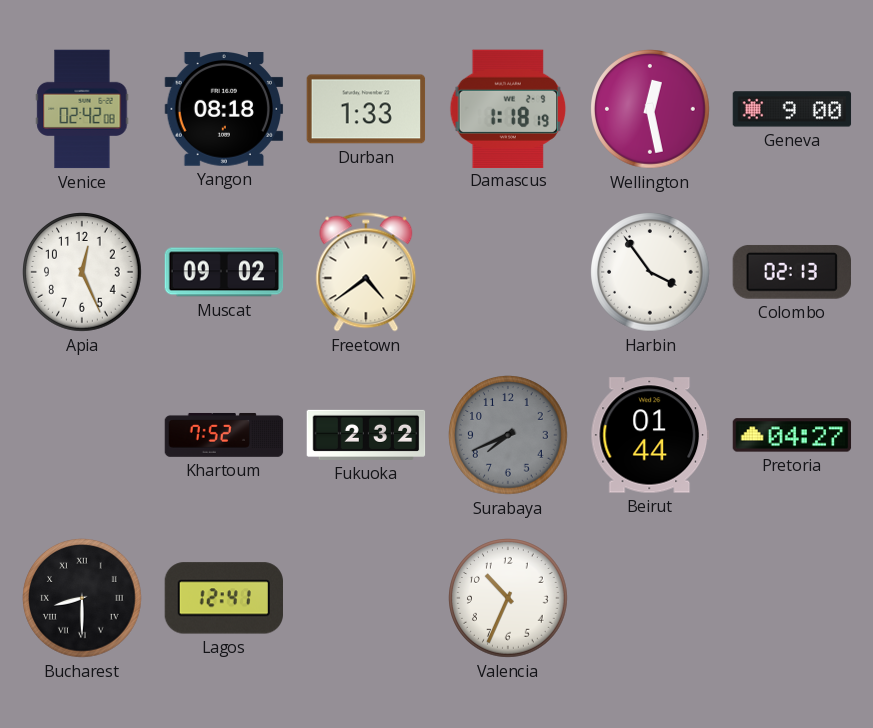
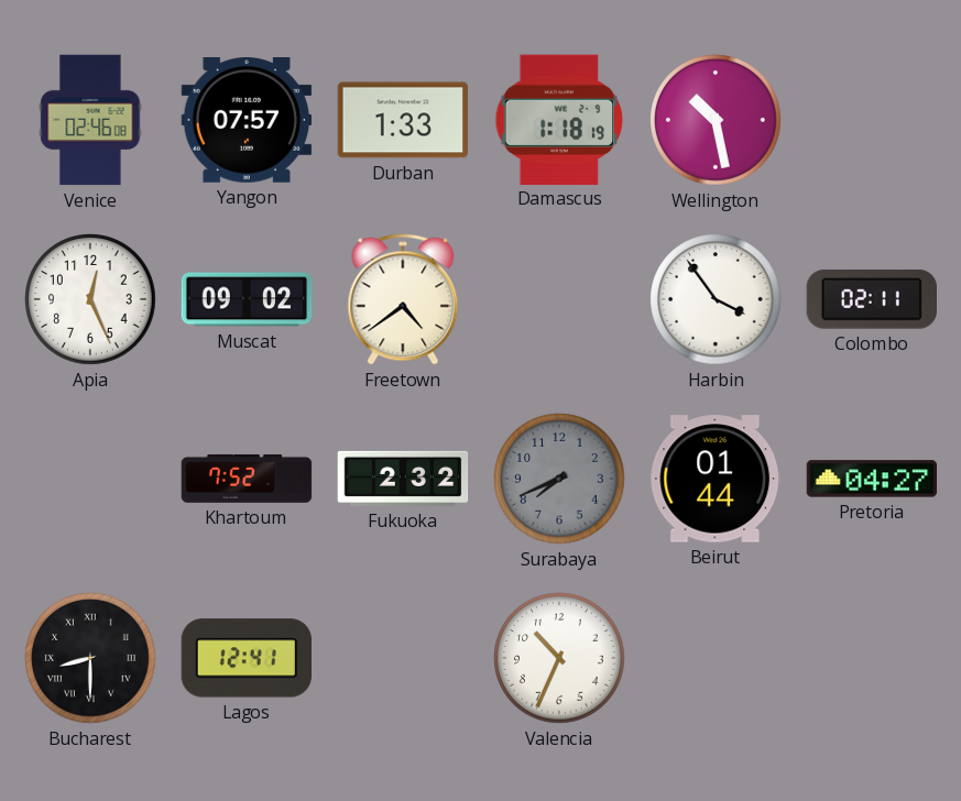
Venice: 02:42 -> 02:46 (90, 120)
Yangon: 08:18 -> 07:57 (247, 121)
Wellington: 12:28 -> 10:28 (716, 120)
Geneva: 9:00 -> none (792, 109)
Colombo: 02:13 -> 02:11 (871, 299)
